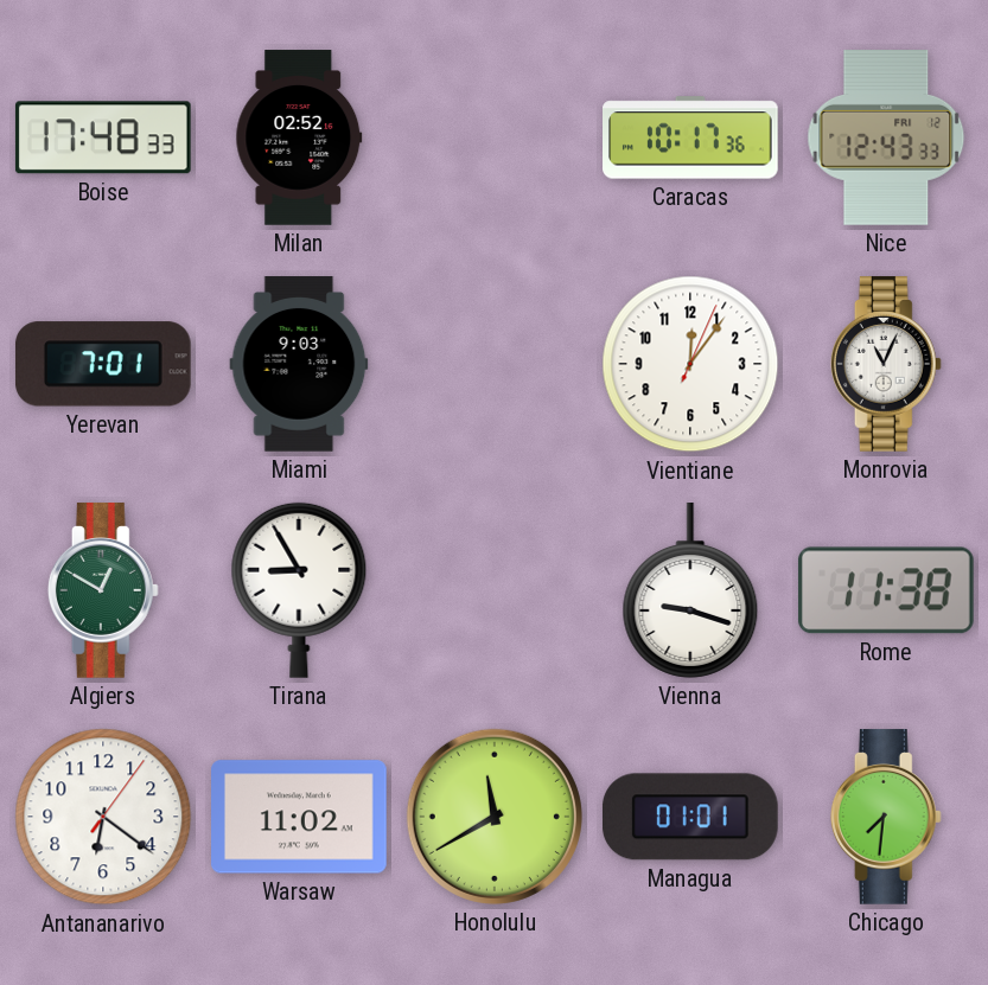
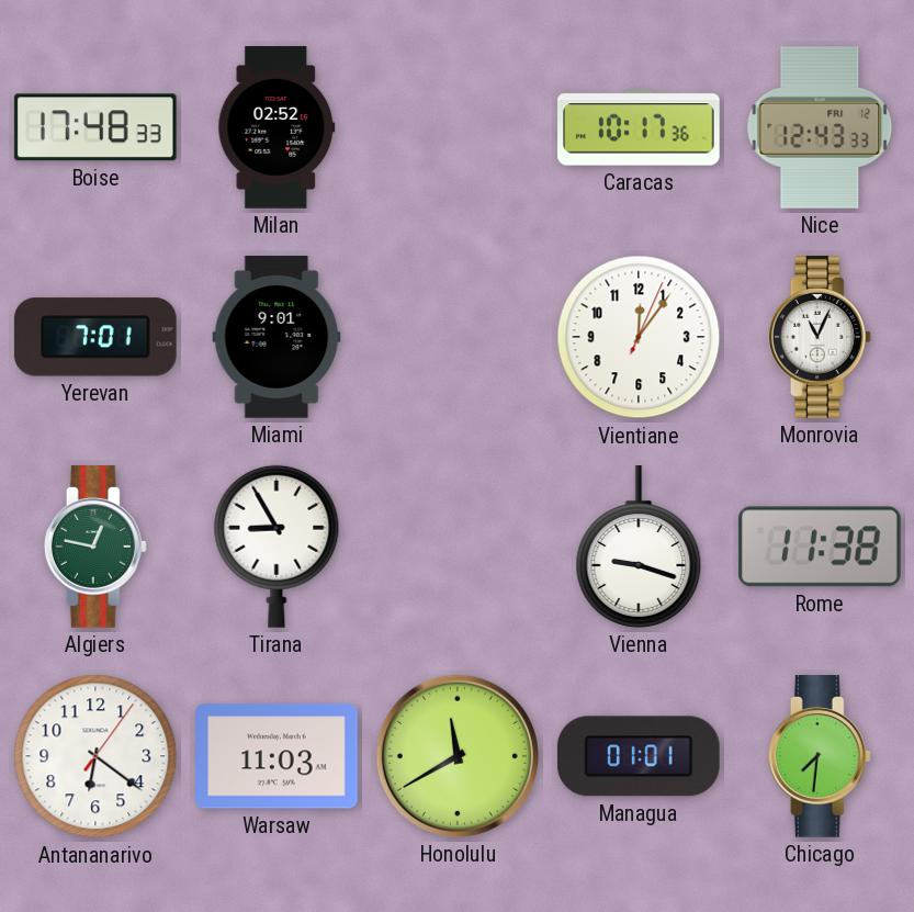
Miami: 9:03 -> 9:01 (277, 337)
Algiers: 12:50 -> 12:47 (95, 547)
Warsaw: 11:02 -> 11:03 (278, 756)
